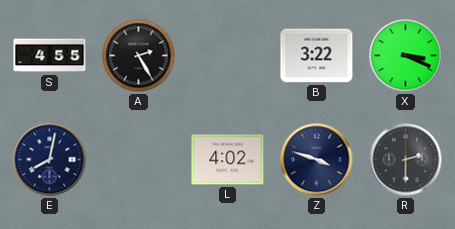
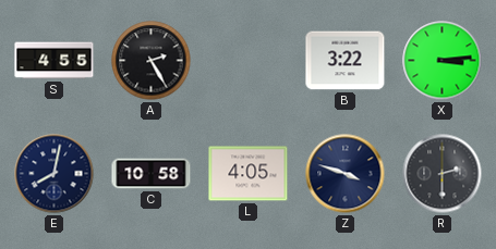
X: 3:19 -> 3:14 (443, 61)
C: none -> 10:58 (152, 174)
L: 4:02 -> 4:05 (249, 174)
